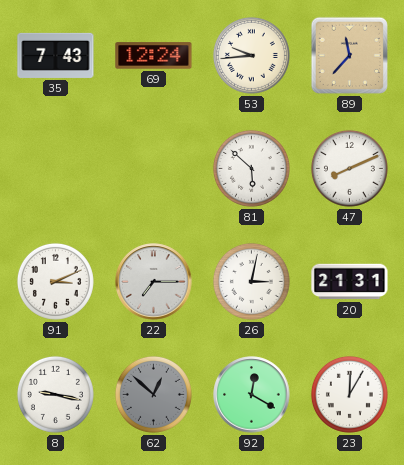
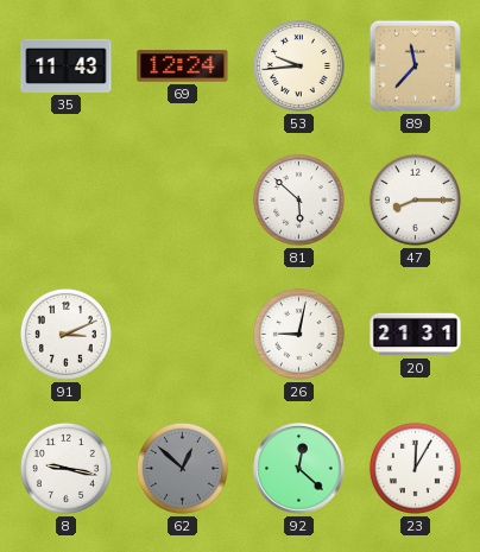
35: 7:43 -> 11:43 (67, 65)
47: 8:11 -> 8:15 (415, 199)
22: 7:15 -> none (154, 282)
26: 3:02 -> 9:02 (298, 334)
92: 12:20 -> 12:22 (299, 469)
